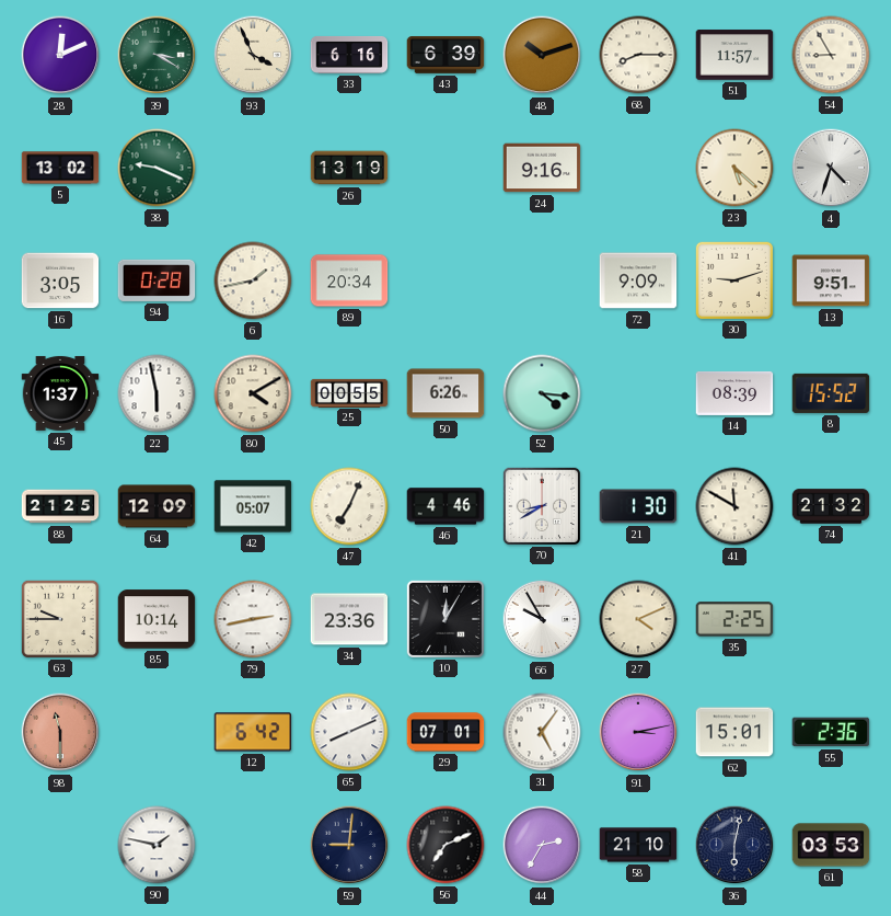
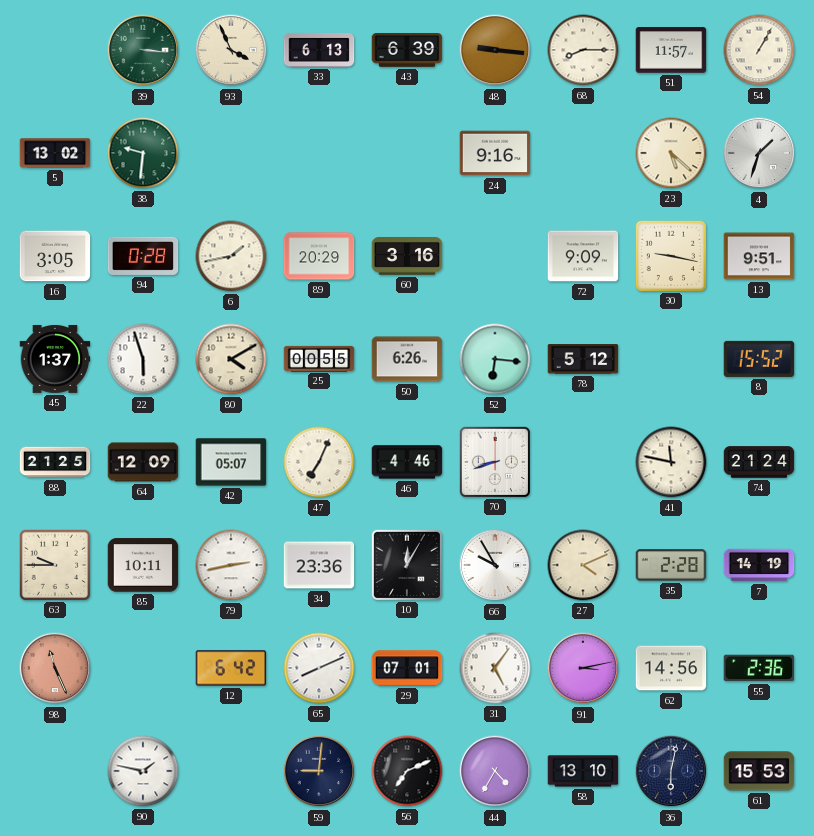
28: 12:11 -> none (60, 55)
39: 3:20 -> 3:16 (143, 50)
33: 6:16 -> 6:13 (319, 50)
48: 10:12 -> 9:16 (495, 50)
54: 8:55 -> 1:05 (759, 50)
38: 9:19 -> 9:31 (143, 153)
26: 13:19 -> none (349, 168)
4: 4:33 -> 1:33 (759, 153)
89: 20:34 -> 20:29 (319, 256)
60: none -> 3:16 (407, 257)
30: 9:12 -> 9:17 (670, 255)
22: 5:58 -> 5:57 (143, 359)
52: 4:16 -> 6:16 (495, 359)
78: none -> 5:12 (583, 359)
14: 08:39 -> none (734, 393)
70: 8:40 -> 8:42 (494, 461)
21: 1:30 -> none (638, 506)
41: 11:50 -> 11:47 (671, 462)
74: 21:32 -> 21:24 (759, 462)
85: 10:14 -> 10:11 (143, 565)
35: 2:25 -> 2:28 (671, 565)
7: none -> 14:19 (759, 565)
98: 11:30 -> 11:26 (55, 668)
62: 15:01 -> 14:56 (671, 668)
44: 2:35 -> 4:35 (495, 771)
58: 21:10 -> 13:10 (583, 771)
61: 03:53 -> 15:53 (759, 771)
